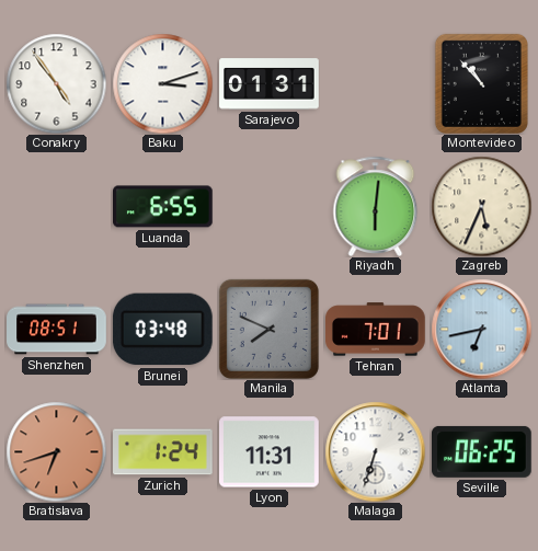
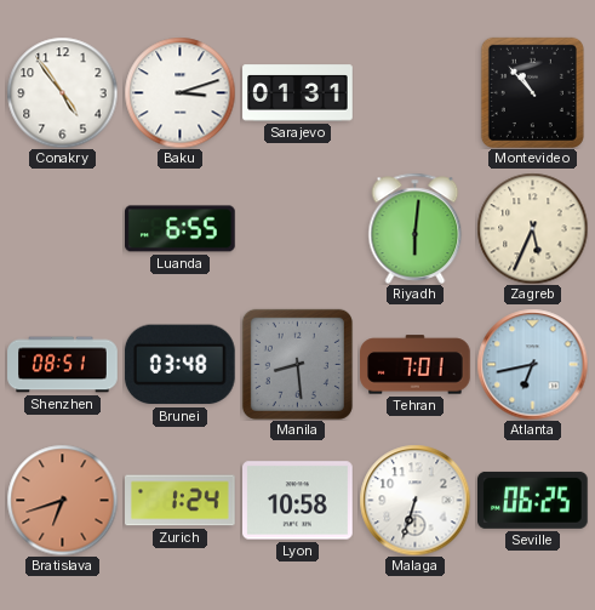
Manila: 7:49 -> 8:29 (297, 364)
Lyon: 11:31 -> 10:58 (298, 501)
